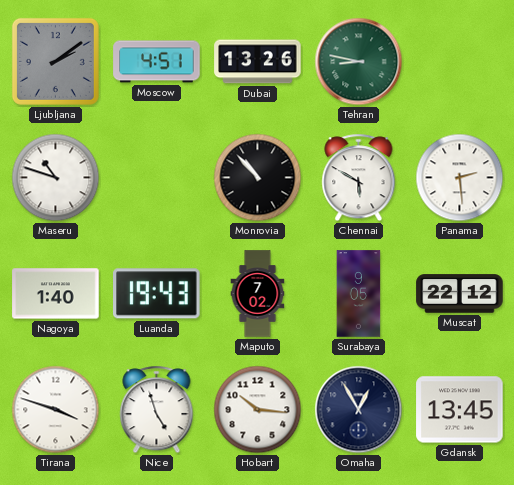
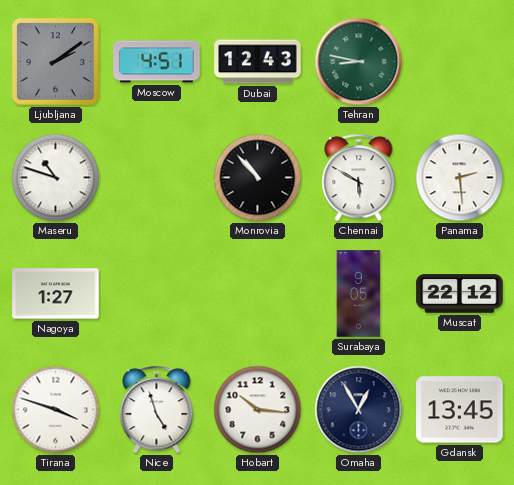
Dubai: 13:26 -> 12:43 (258, 62)
Nagoya: 1:40 -> 1:27 (56, 294)
Luanda: 19:43 -> none (157, 294)
Maputo: 7:02 -> none (258, 294)
